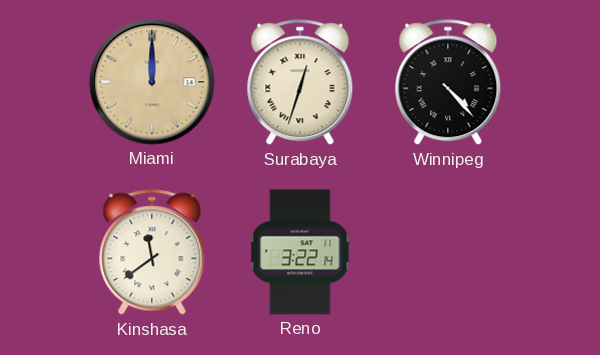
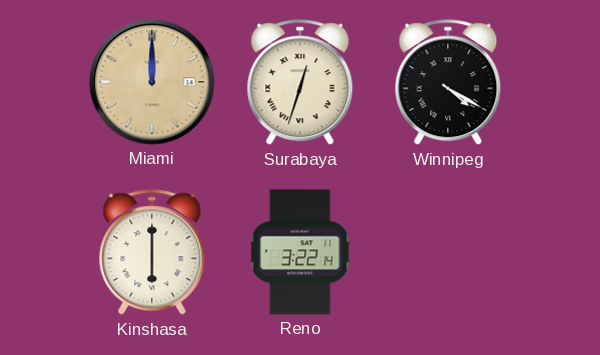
Winnipeg: 4:23 -> 4:20 (448, 83)
Kinshasa: 11:39 -> 6:00 (152, 253)
